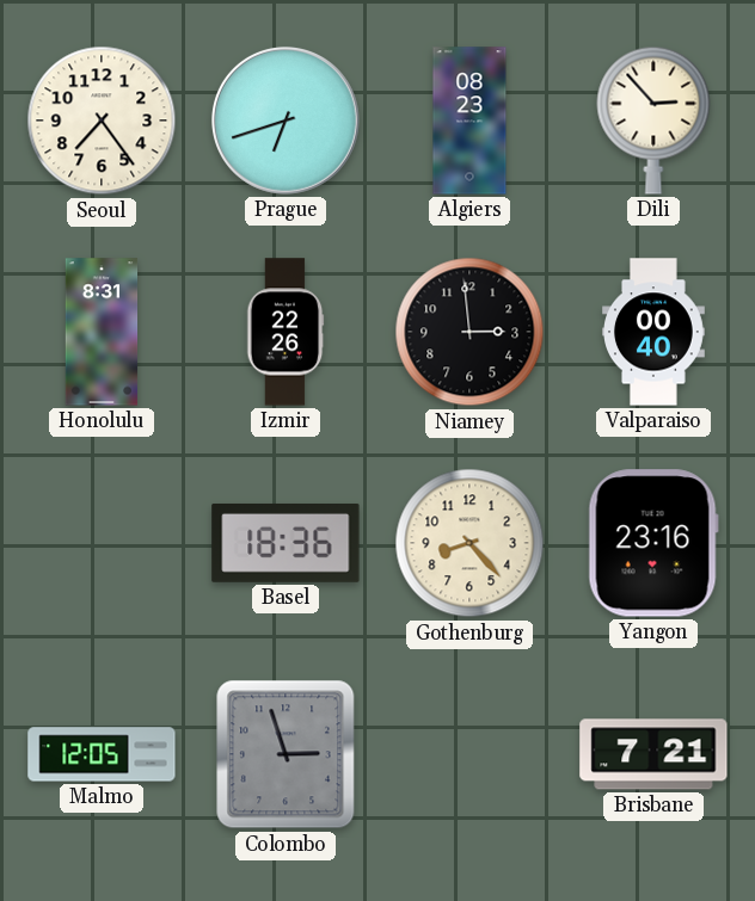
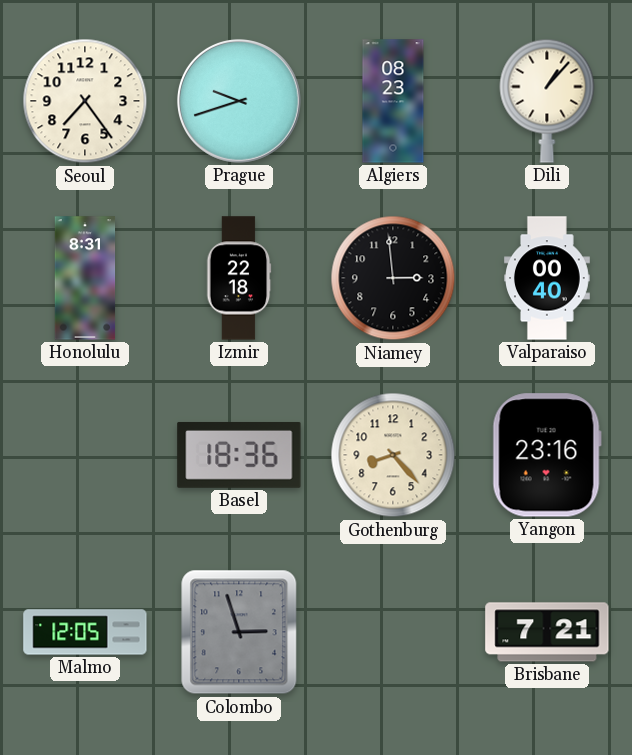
Prague: 6:42 -> 9:42 (239, 101)
Dili: 2:53 -> 1:07 (547, 101)
Izmir: 22:26 -> 22:18 (239, 278)
